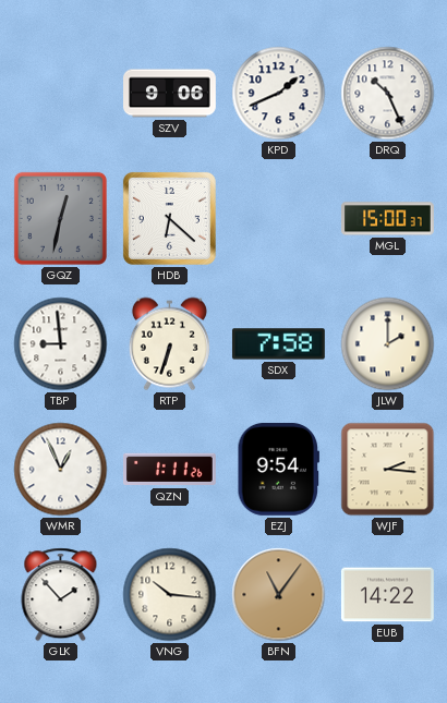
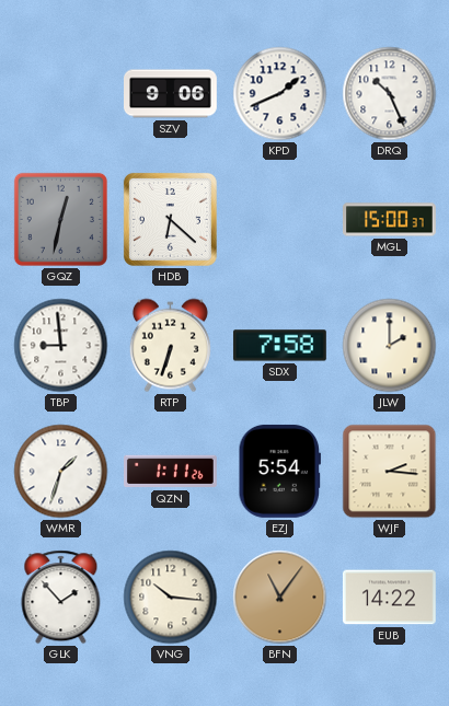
WMR: 12:56 -> 1:33 (61, 472)
EZJ: 9:54 -> 5:54 (279, 471)
